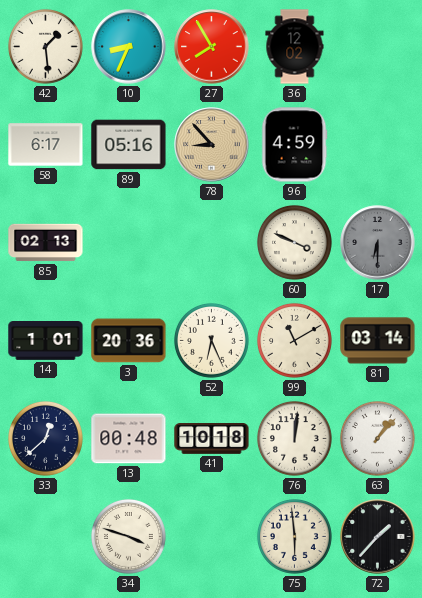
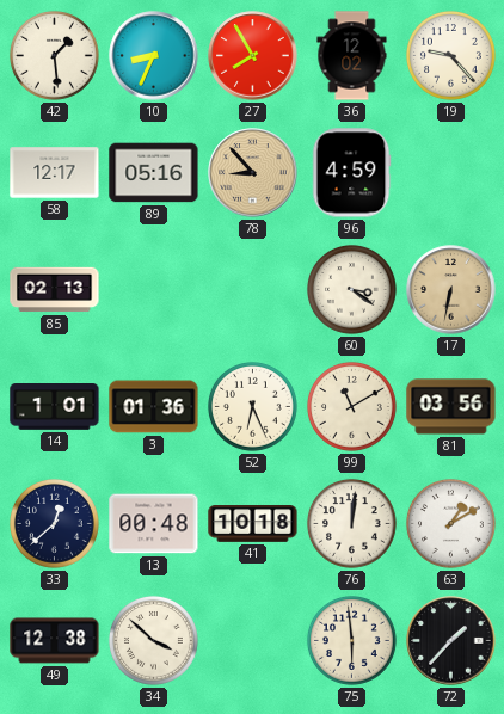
19: none -> 9:23 (450, 55)
58: 6:17 -> 12:17 (55, 173)
60: 3:49 -> 3:21 (351, 289)
17: 6:30 -> 6:32 (451, 290)
17 dial: grey -> champagne (451, 290)
3: 20:36 -> 01:36 (154, 407)
81: 03:14 -> 03:56 (451, 407)
63: 1:07 -> 1:10 (450, 523)
49: none -> 12:38 (55, 641)
34: 3:48 -> 3:52 (153, 640)
